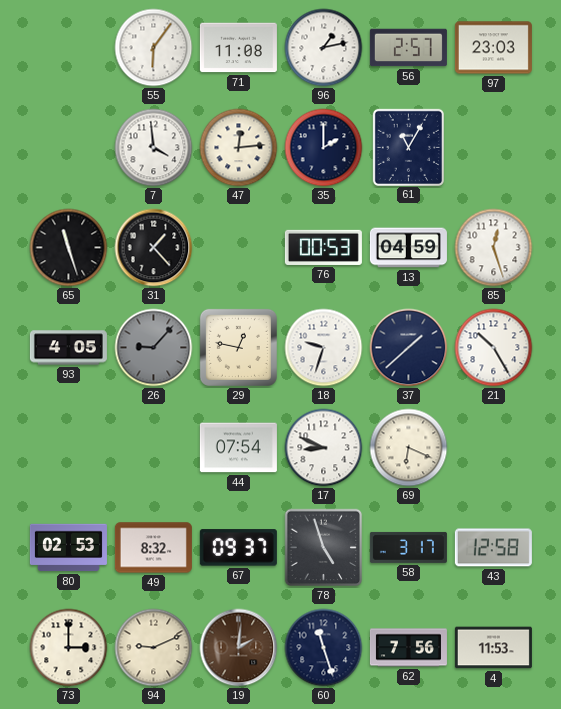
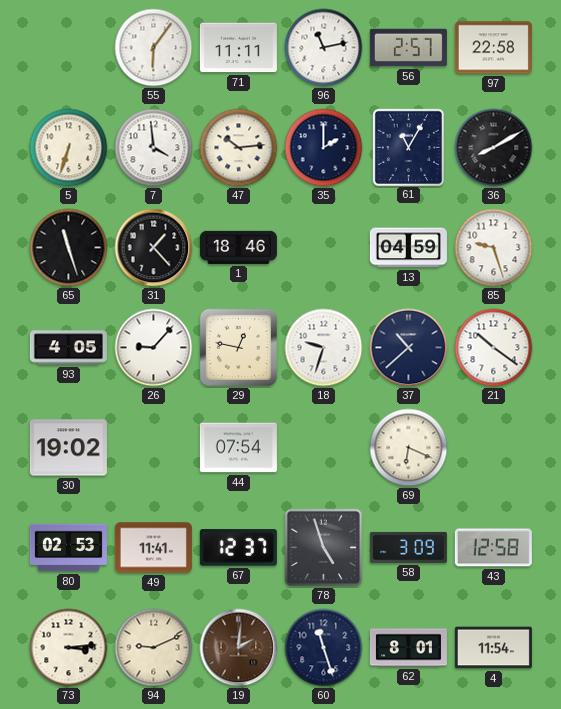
71: 11:08 -> 11:11 (238, 48)
96: 1:13 -> 11:13 (324, 48)
97: 23:03 -> 22:58 (493, 48)
5: none -> 6:33 (69, 148)
47: 12:14 -> 10:14 (239, 148)
36: none -> 8:10 (494, 148)
1: none -> 18:46 (238, 247)
76: 00:53 -> none (323, 247)
85: 12:27 -> 9:27 (494, 248)
26 dial: grey -> white (154, 348)
37: 1:38 -> 10:38 (409, 348)
21: 10:25 -> 10:21 (494, 348)
30: none -> 19:02 (68, 448)
17: 8:49 -> none (324, 448)
49: 8:32 -> 11:41 (153, 548)
67: 09:37 -> 12:37 (238, 548)
58: 3:17 -> 3:09 (408, 547)
73: 3:00 -> 3:14 (69, 648)
62: 7:56 -> 8:01 (408, 648)
4: 11:53 -> 11:54 (493, 648)
